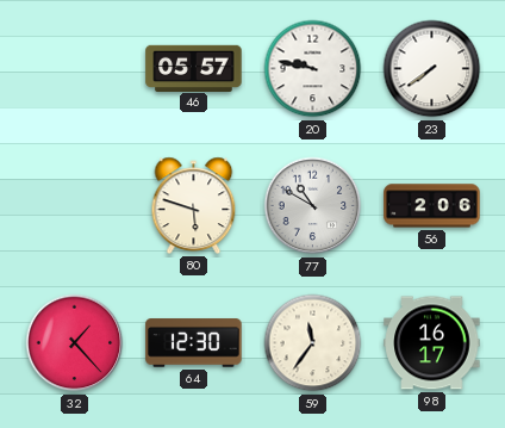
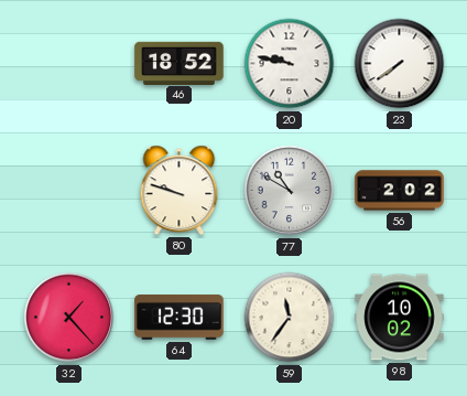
46: 05:57 -> 18:52 (180, 63)
80: 5:48 -> 9:48 (180, 190)
56: 2:06 -> 2:02 (400, 191)
98: 16:17 -> 10:02 (400, 318)
